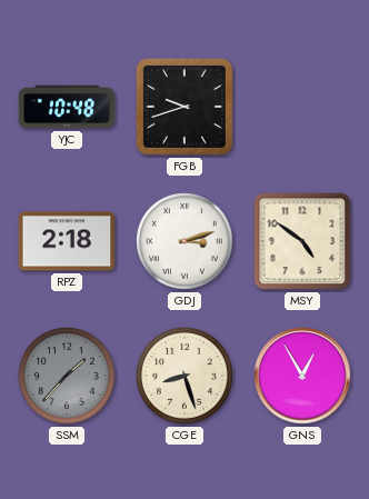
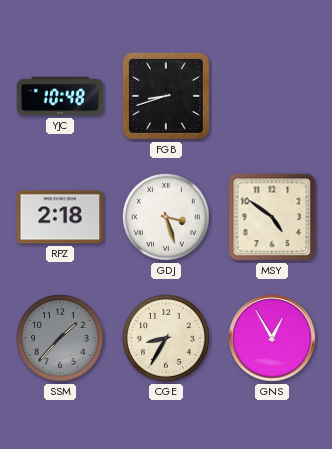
FGB: 9:42 -> 8:42 (166, 96)
GDJ: 3:12 -> 3:27 (166, 217)
CGE: 8:27 -> 8:35 (166, 338)
